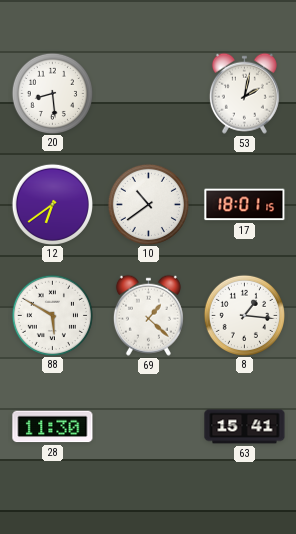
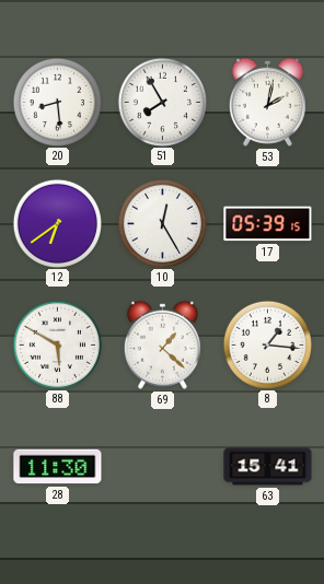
51: none -> 7:55 (162, 102)
10: 10:39 -> 12:25 (162, 223)
17: 18:01 -> 05:39 (268, 224)
